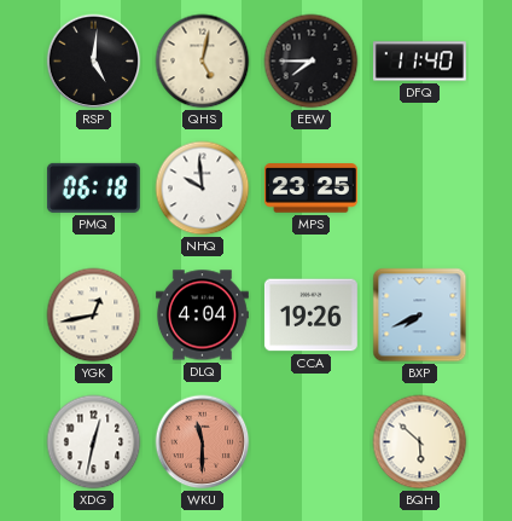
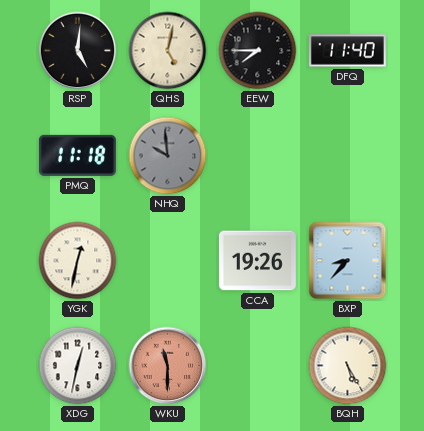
PMQ: 06:18 -> 11:18 (77, 155)
NHQ dial: white -> grey (168, 156)
MPS: 23:25 -> none (310, 189)
YGK: 12:43 -> 12:32 (78, 261)
DLQ: 4:04 -> none (202, 316)
BXP: 7:41 -> 8:37 (348, 261)
BQH: 5:52 -> 5:25 (348, 366)
